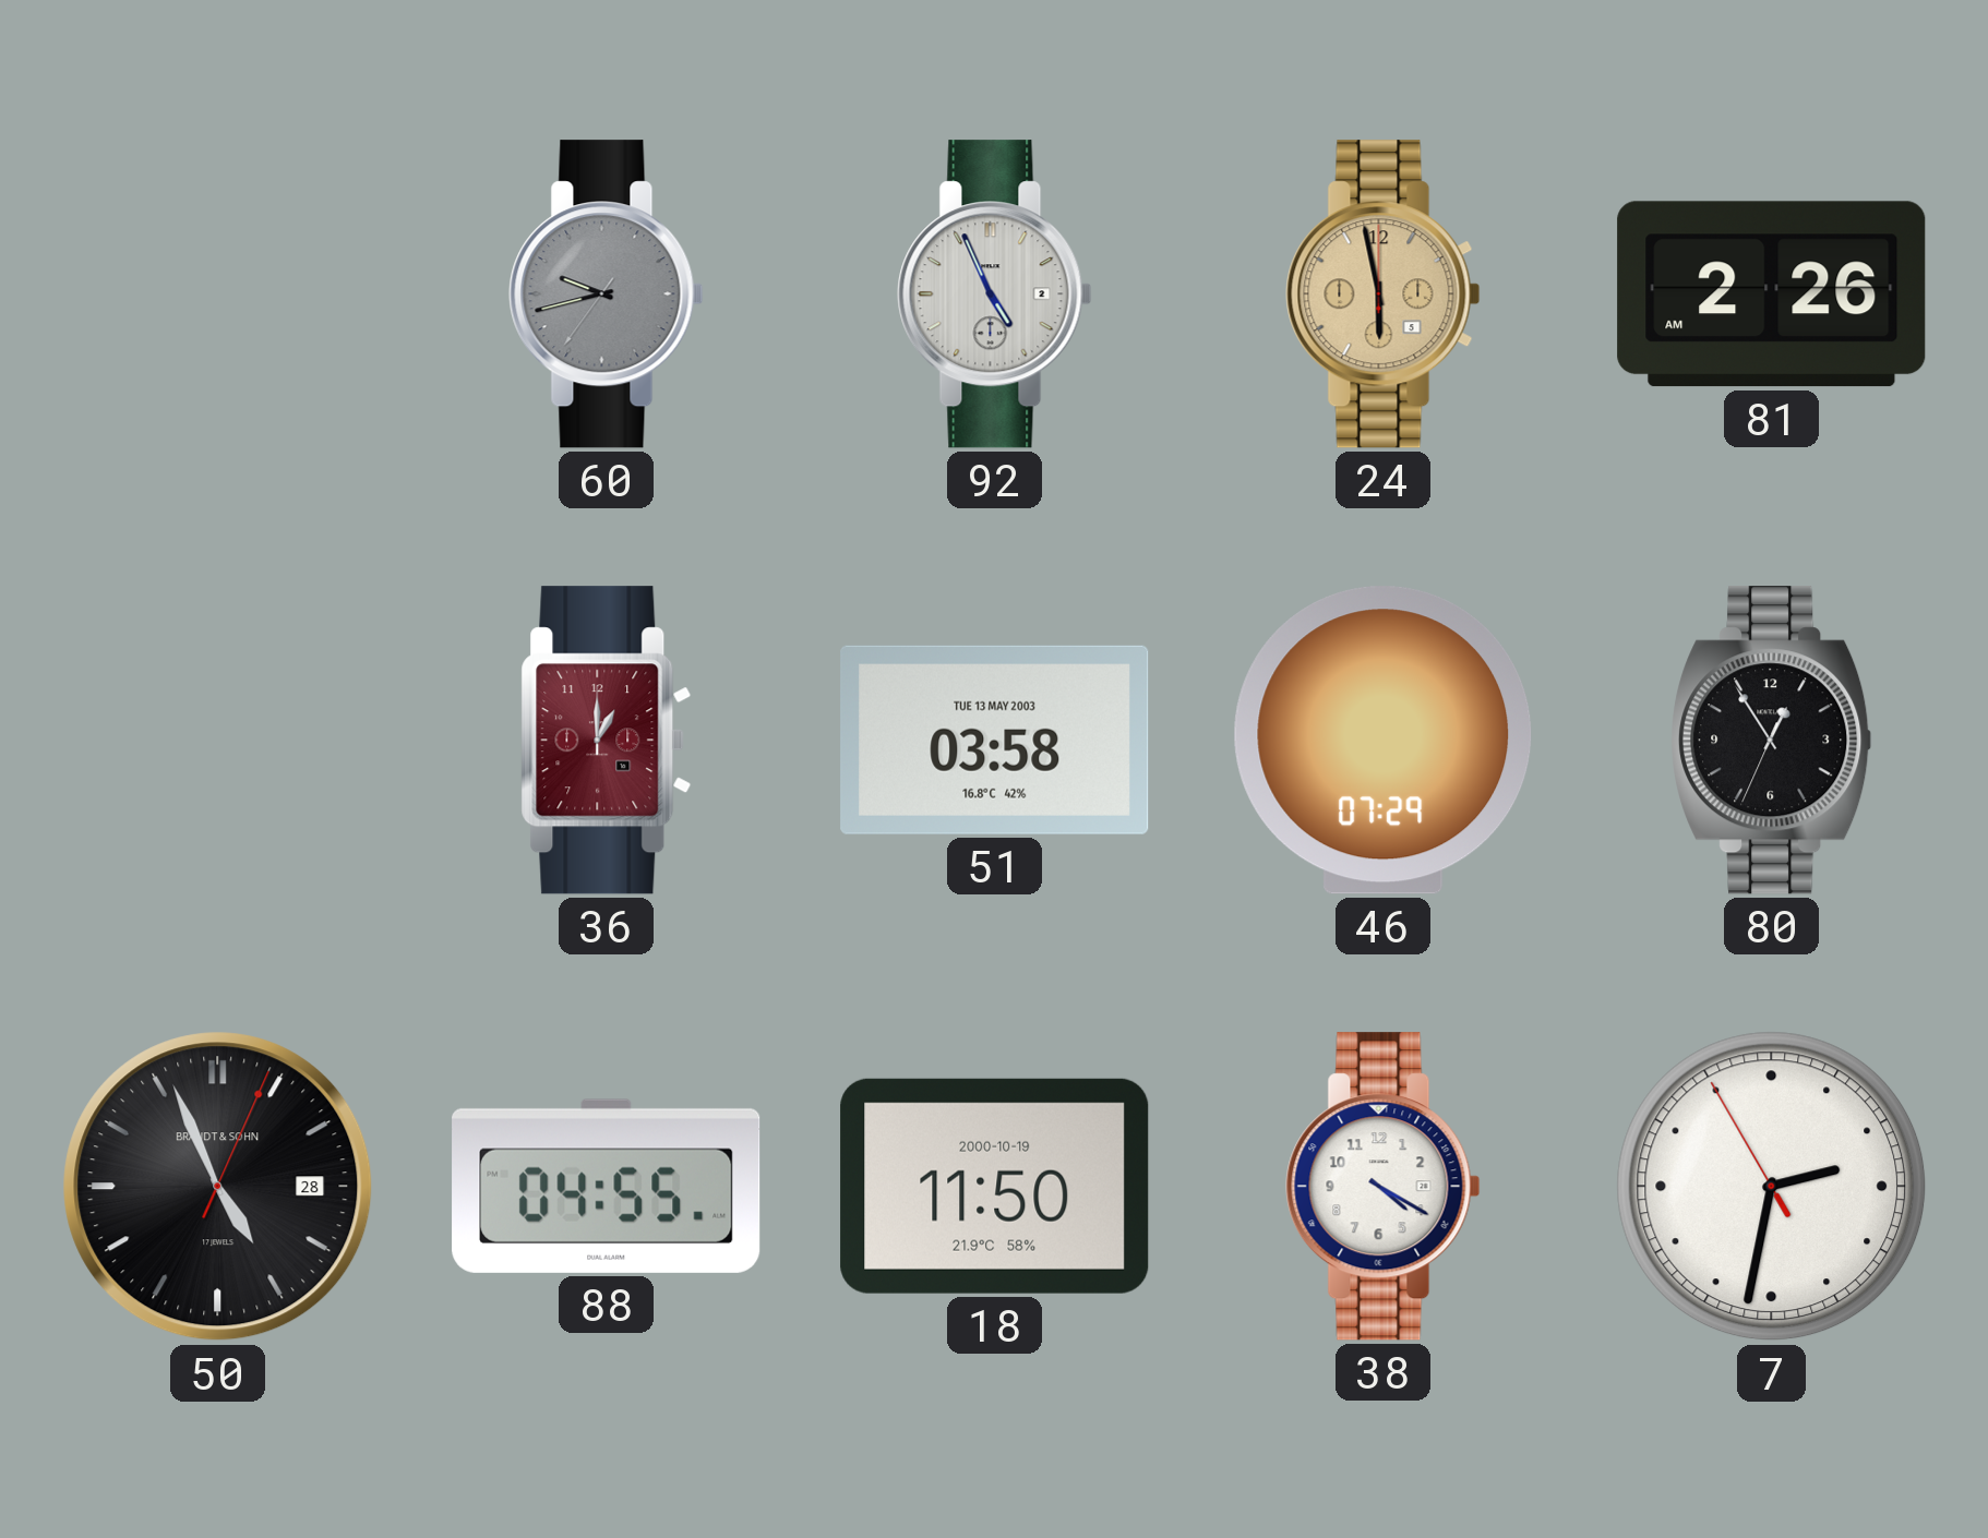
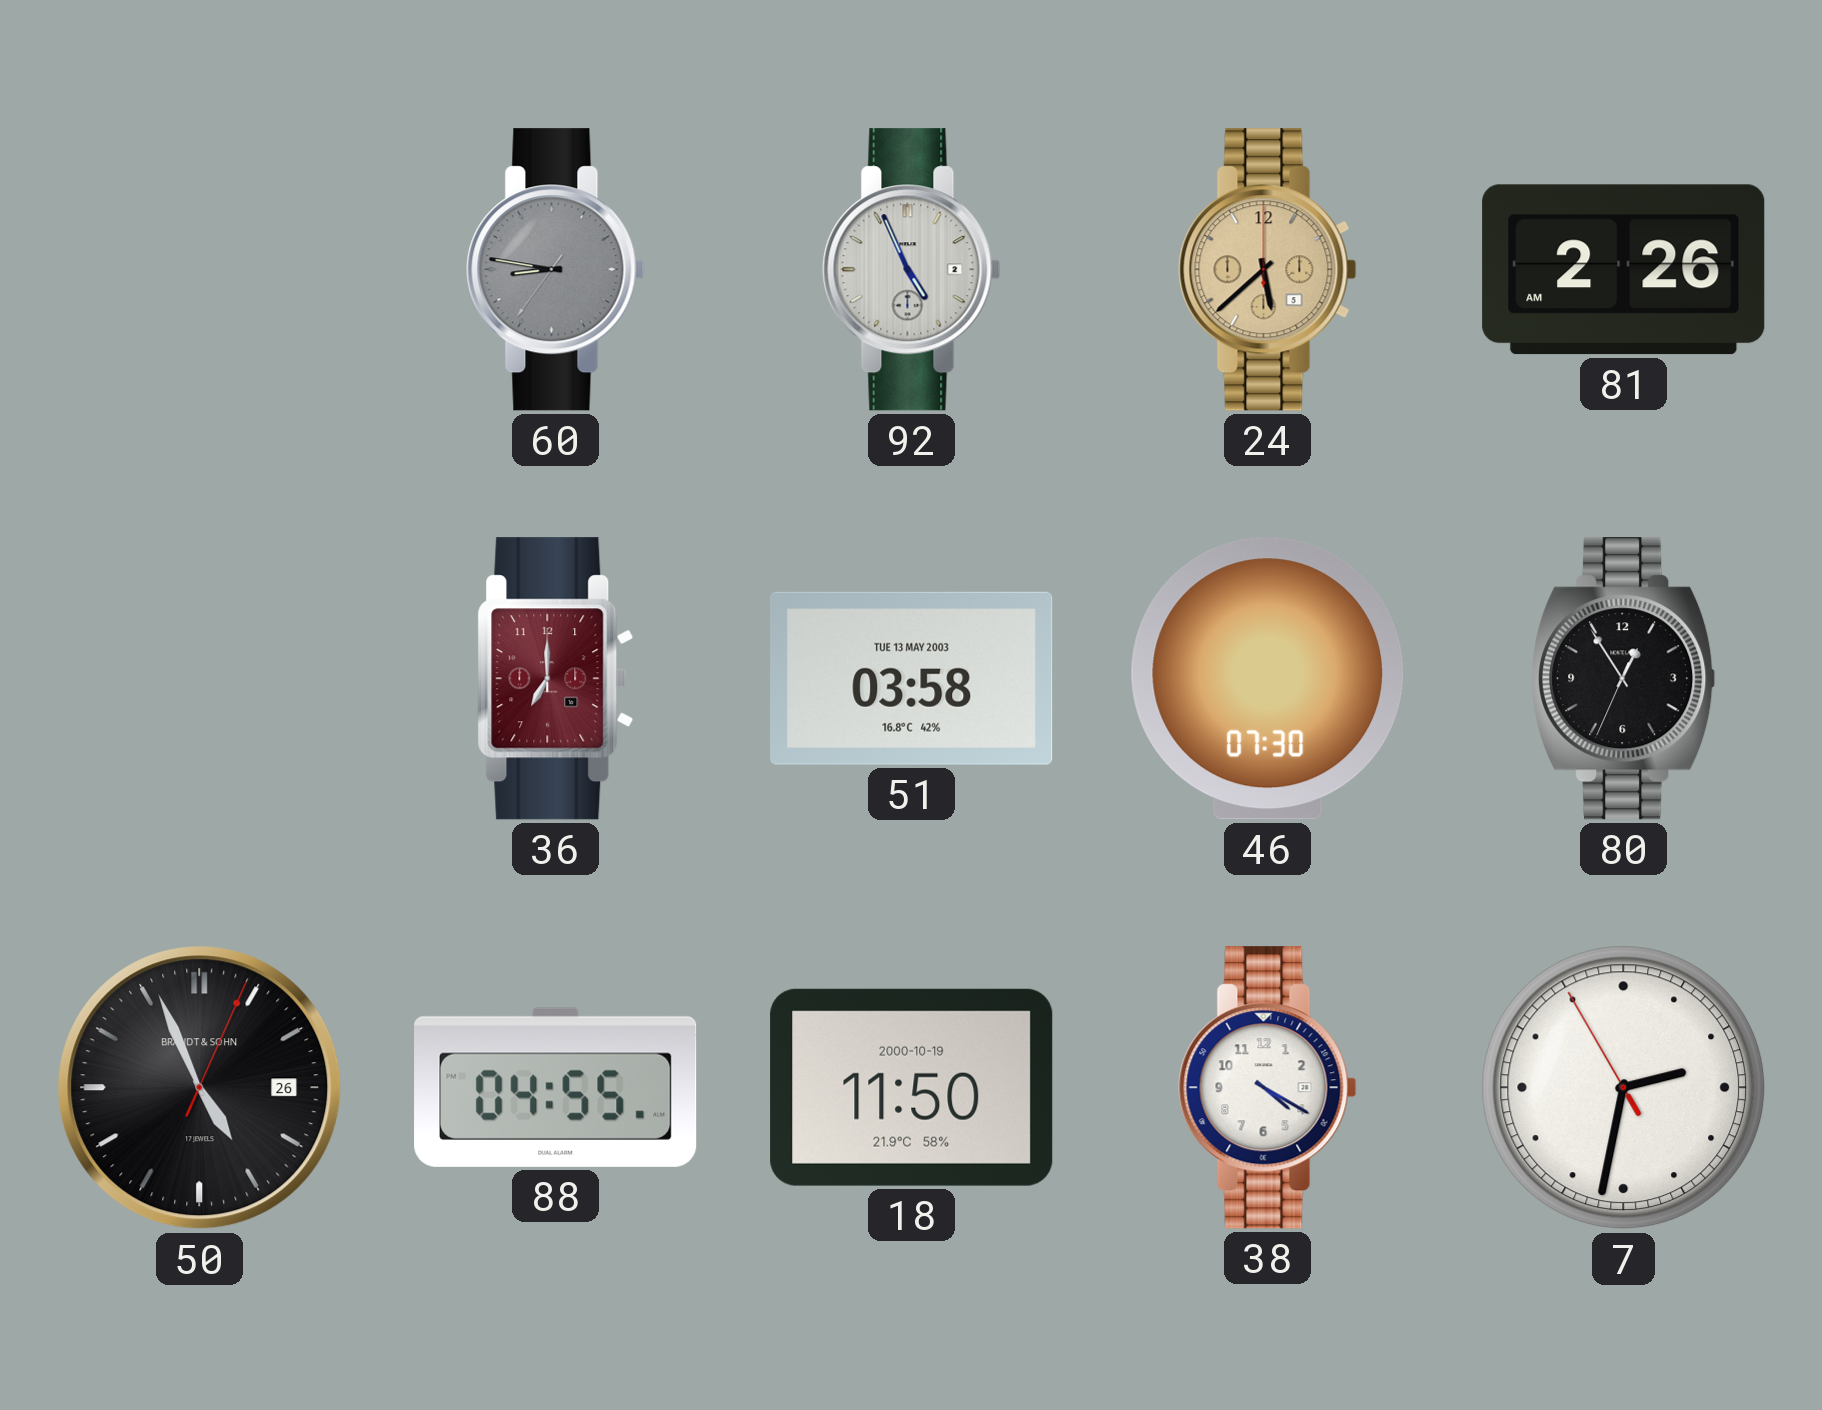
60: 9:42 -> 8:46 (556, 270)
24: 5:58 -> 5:38 (1268, 270)
36: 1:00 -> 7:00 (556, 679)
46: 07:29 -> 07:30 (1268, 679)
50 date: 28 -> 26 (200, 1088)
